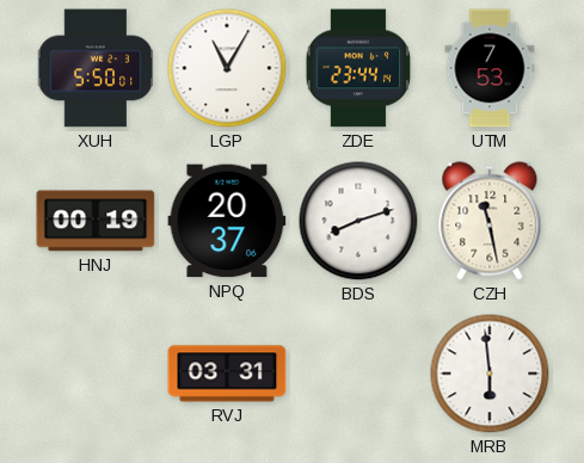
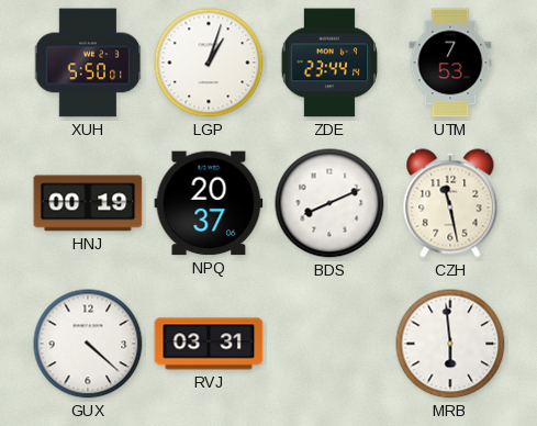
LGP: 11:05 -> 1:03 (209, 63)
BDS: 8:12 -> 8:11 (329, 203)
GUX: none -> 4:22 (88, 344)
